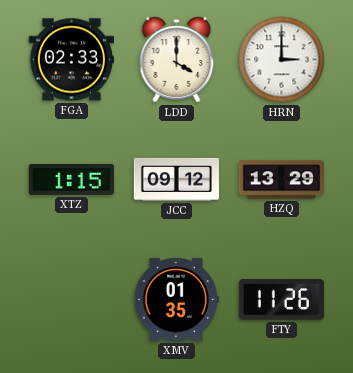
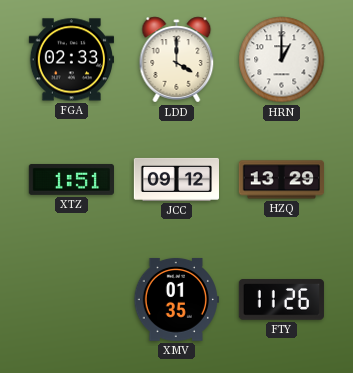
HRN: 3:00 -> 1:00 (282, 60)
XTZ: 1:15 -> 1:51 (71, 179)
